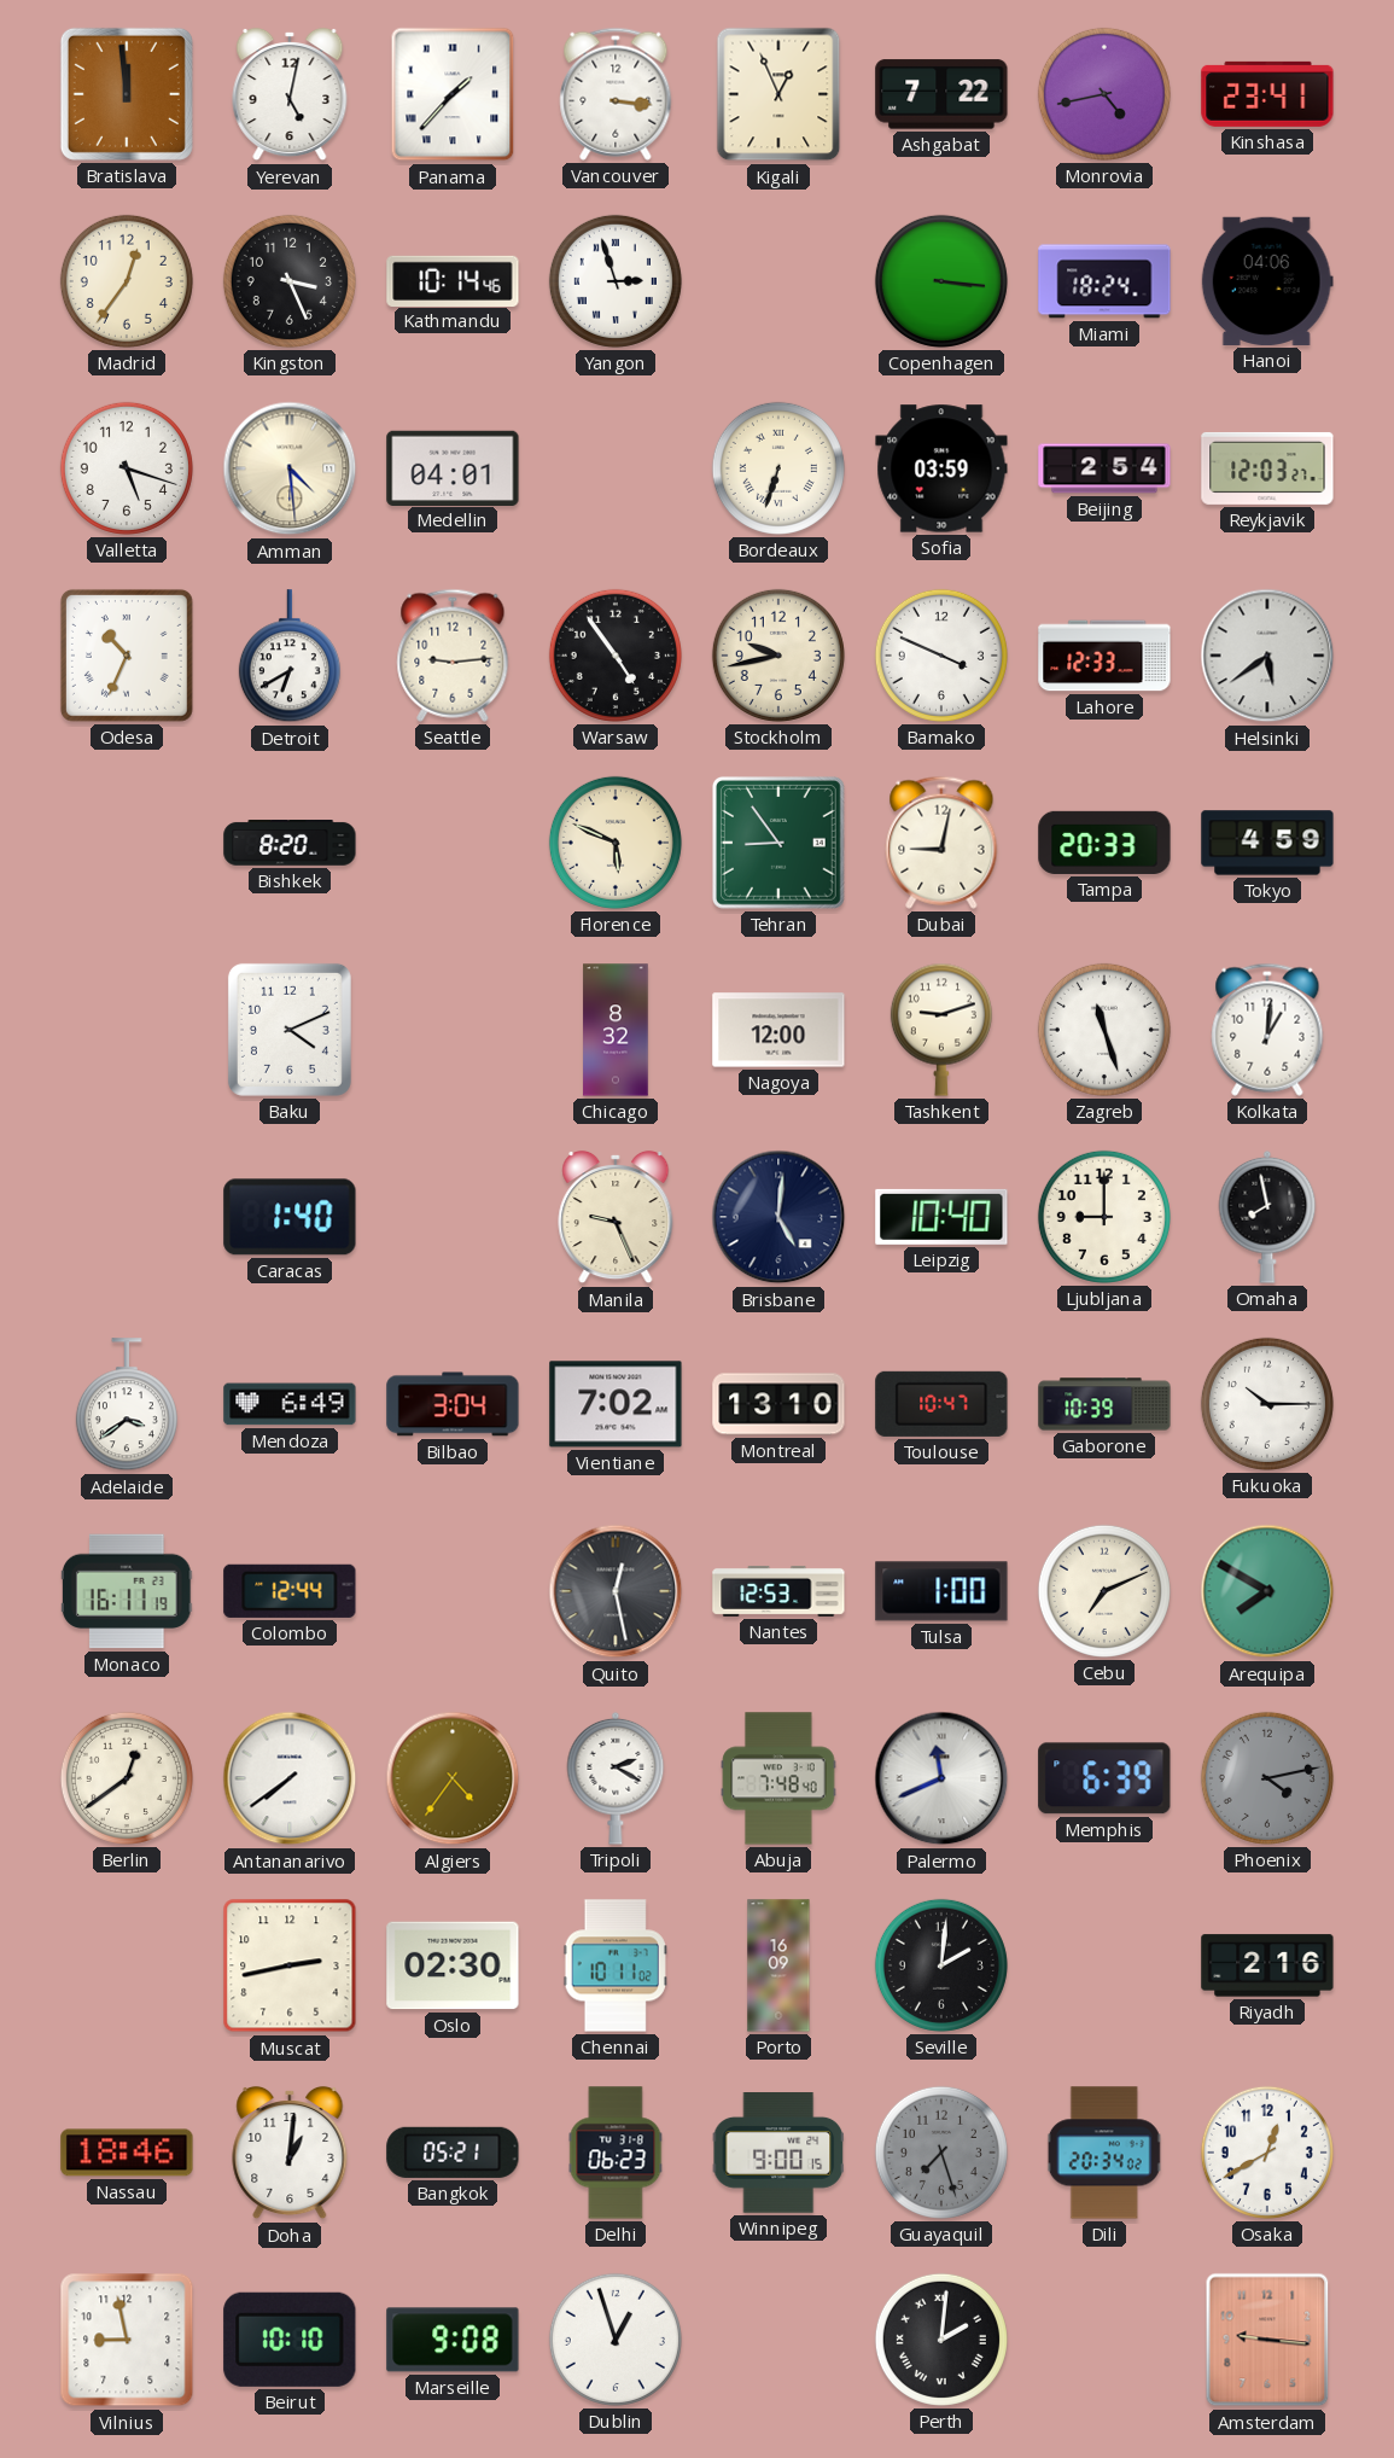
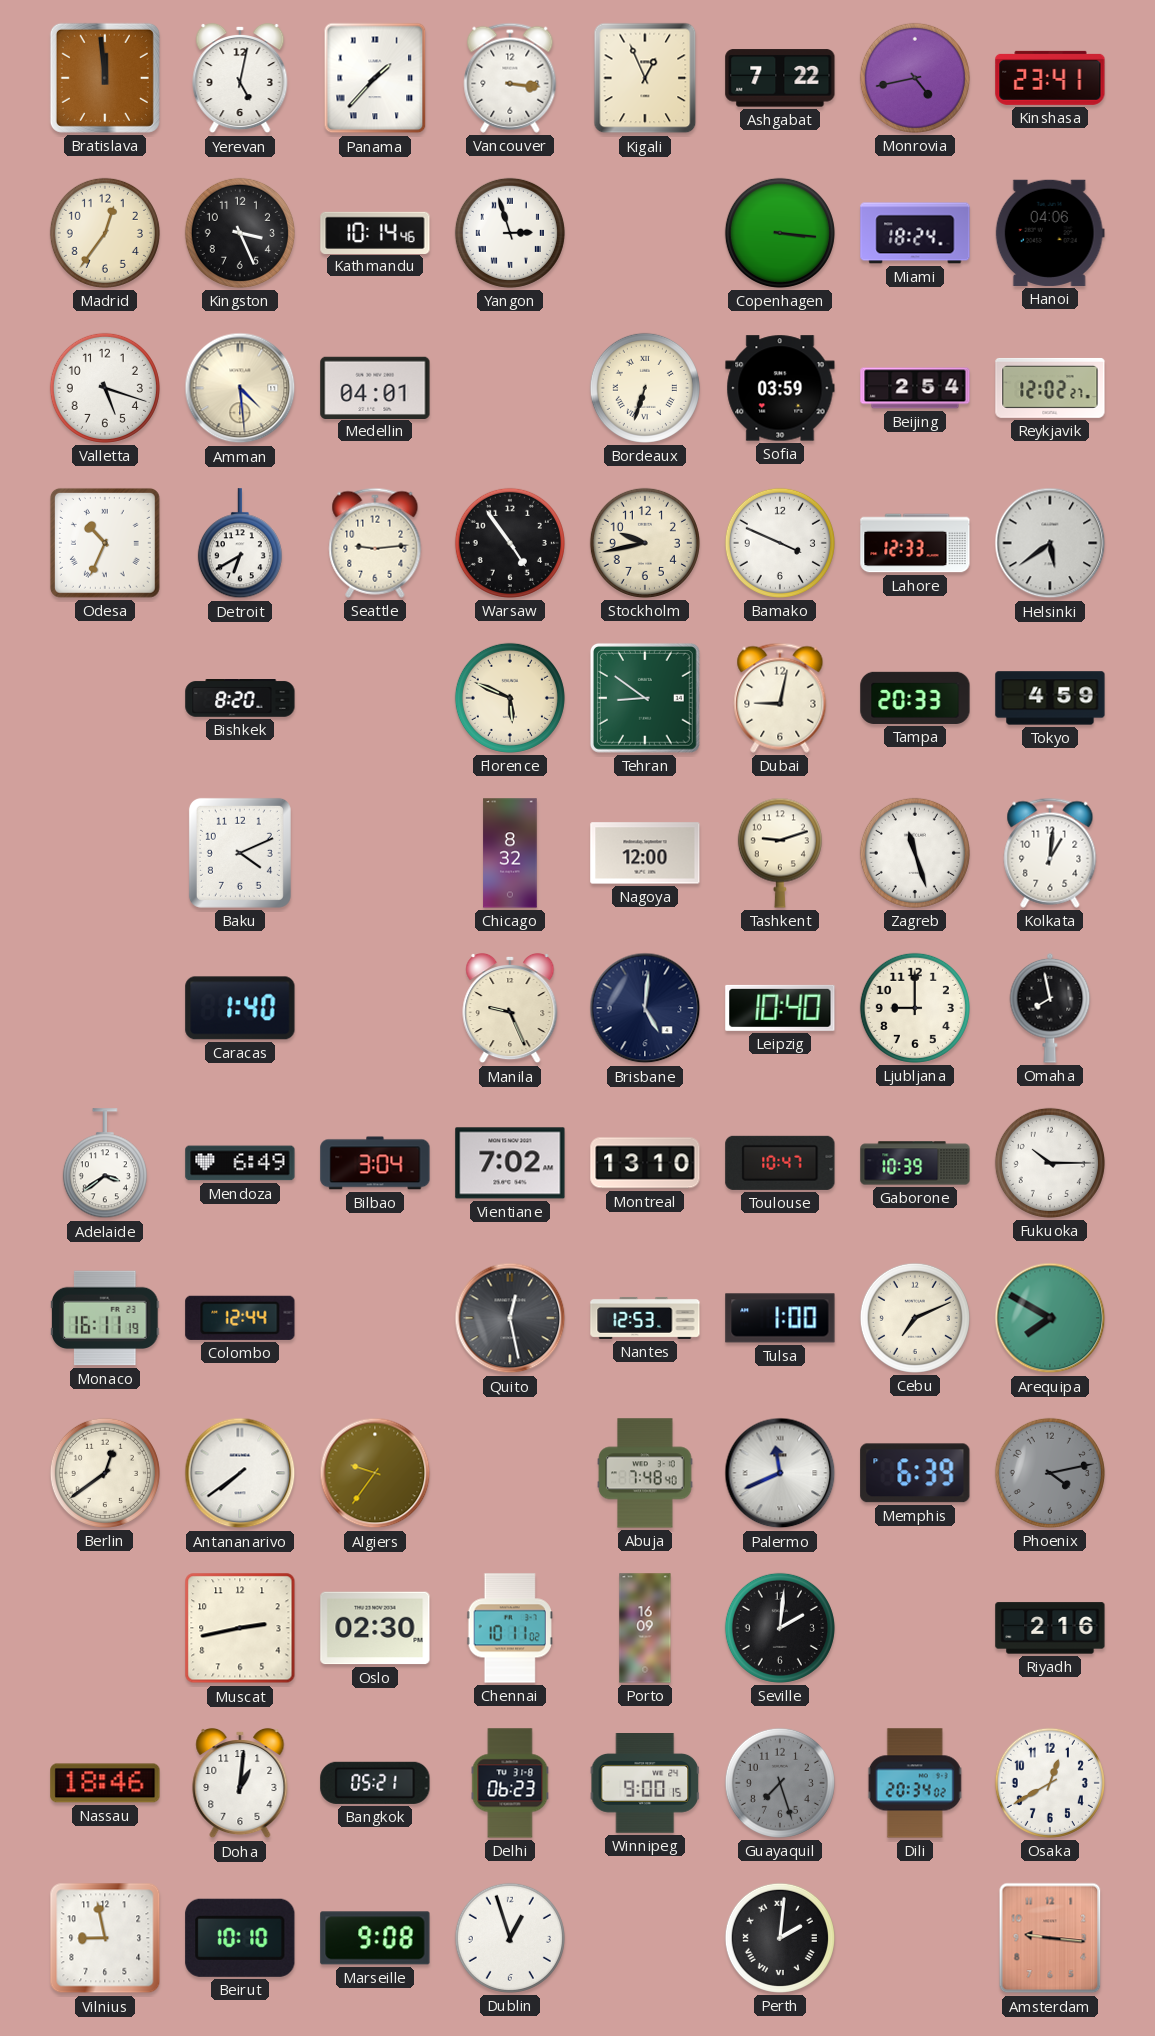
Reykjavik: 12:03 -> 12:02 (1050, 388)
Tehran: 8:54 -> 8:51 (645, 698)
Algiers: 4:36 -> 9:36 (375, 1473)
Tripoli: 2:20 -> none (616, 1778)
